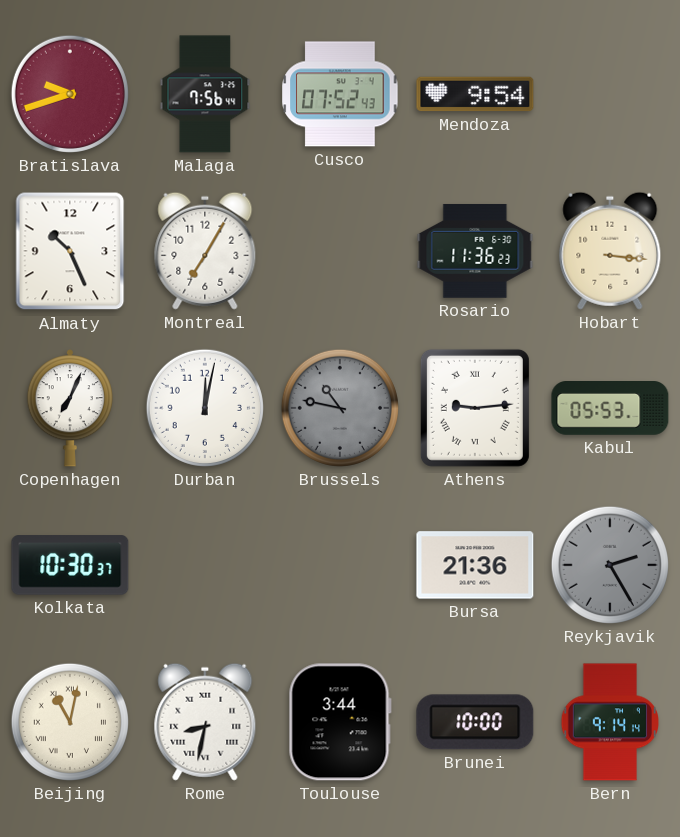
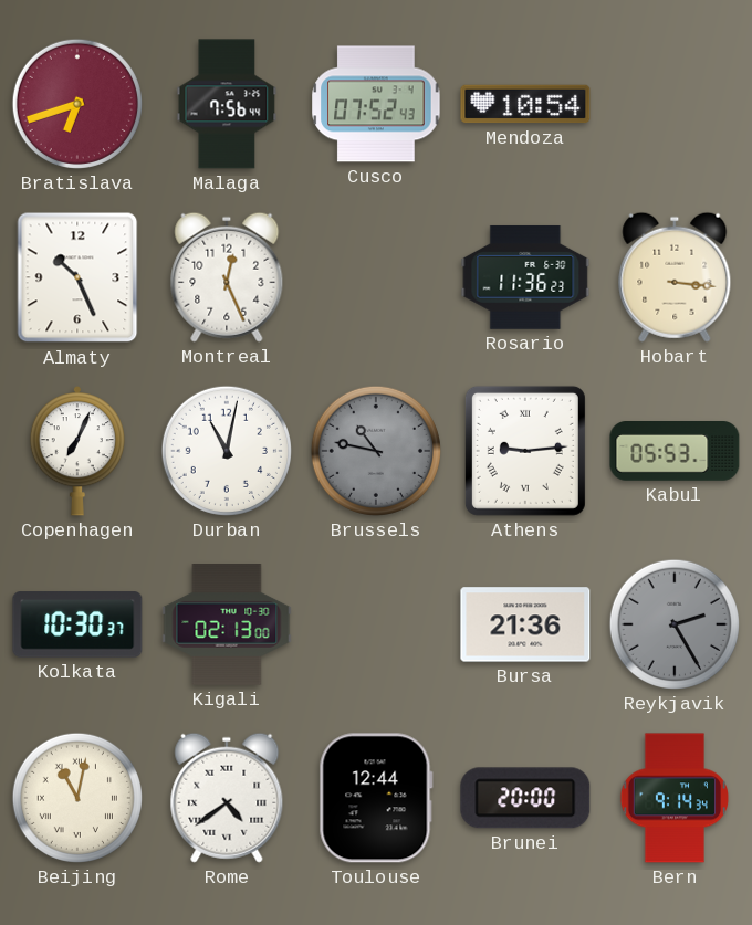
Bratislava: 9:42 -> 6:42 (77, 104)
Mendoza: 9:54 -> 10:54 (525, 104)
Montreal: 7:05 -> 12:26 (227, 277)
Durban: 12:02 -> 11:02 (227, 451)
Kigali: none -> 02:13 (227, 624)
Rome: 8:32 -> 4:39 (227, 798)
Toulouse: 3:44 -> 12:44 (376, 798)
Brunei: 10:00 -> 20:00 (525, 798)
Bern: 9:14:14 -> 9:14:34 (675, 798)
